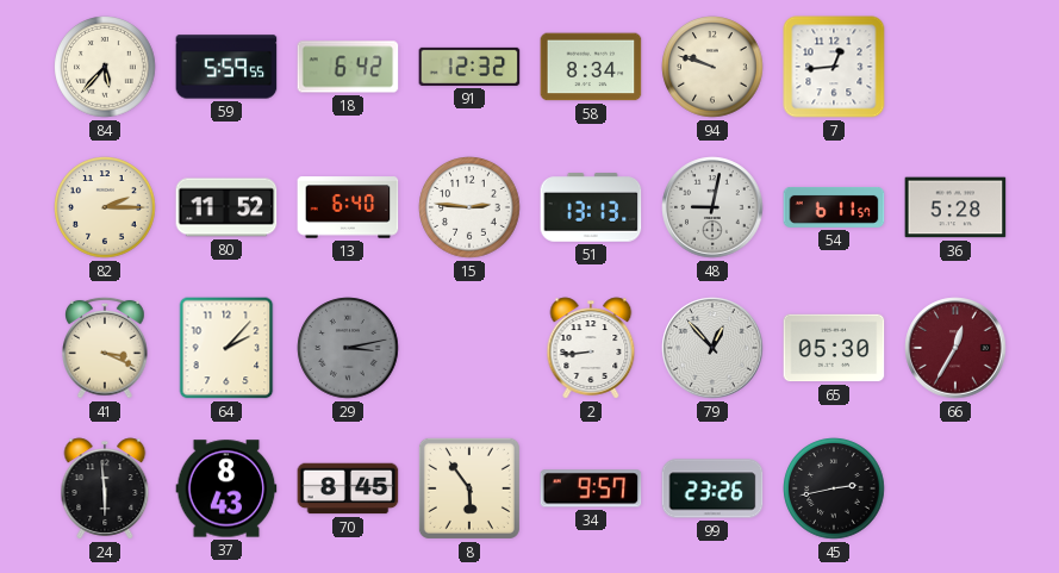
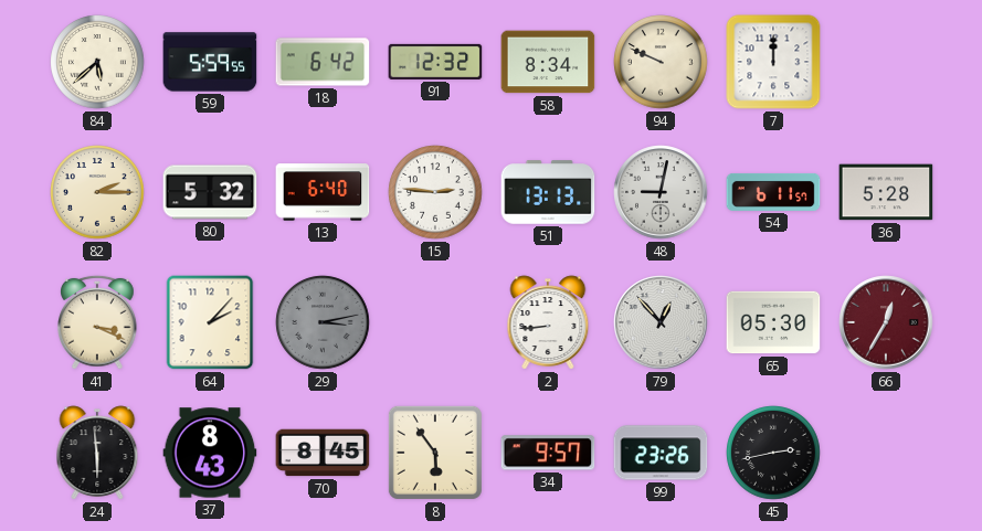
84: 5:37 -> 5:38 (97, 62)
94: 9:48 -> 9:49 (661, 62)
7: 12:44 -> 12:00 (773, 62)
80: 11:52 -> 5:32 (210, 192)
